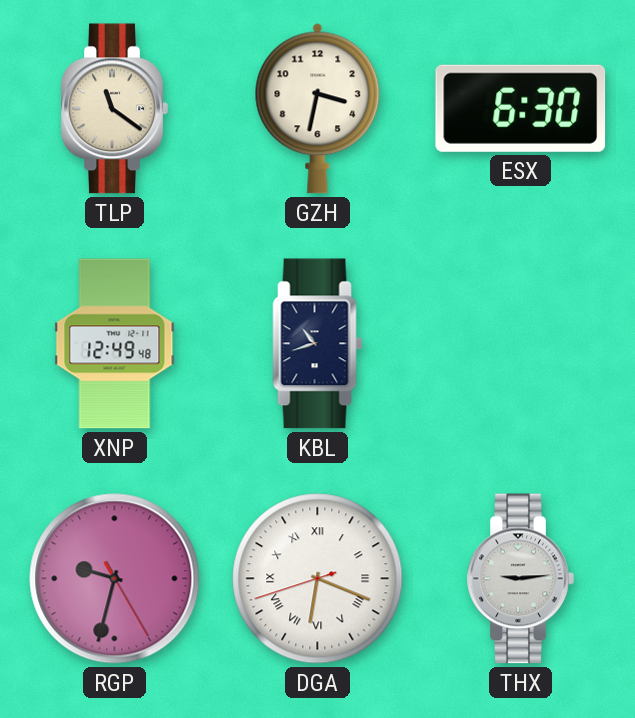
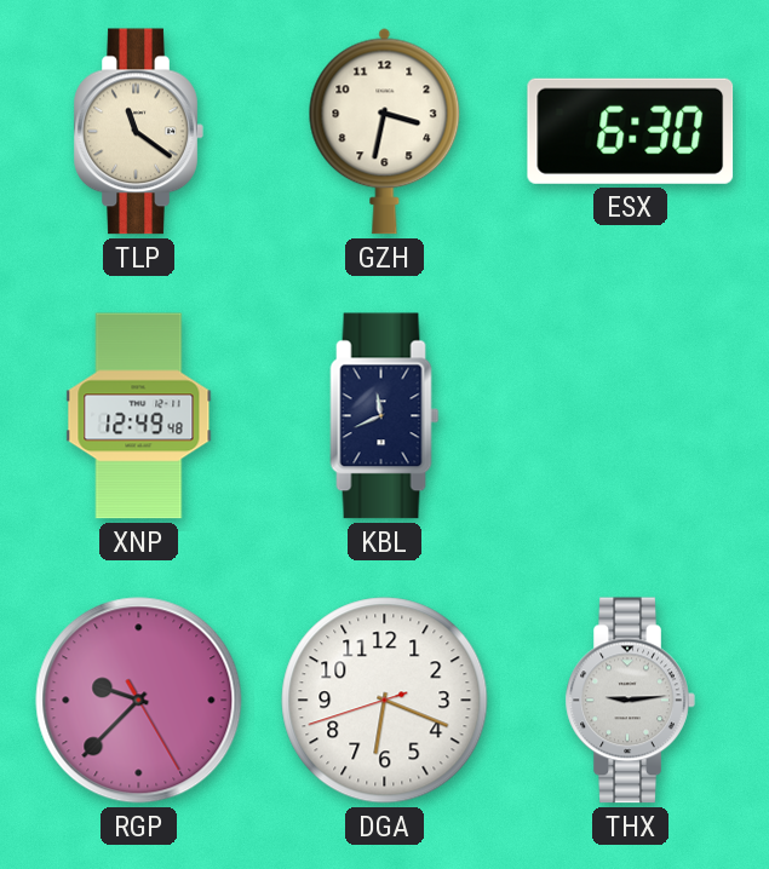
KBL: 10:42 -> 11:41 (385, 416)
RGP: 9:32 -> 9:37 (139, 701)
DGA numerals: Roman -> Arabic (385, 701)
